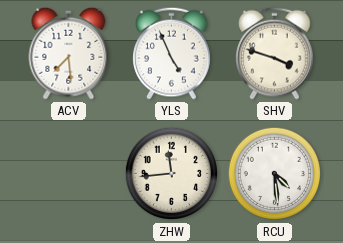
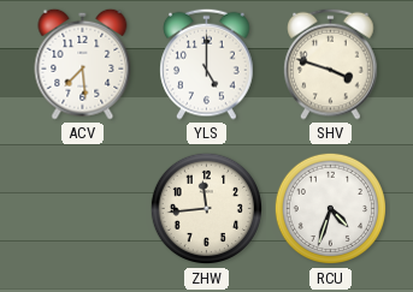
YLS: 4:56 -> 5:00 (207, 64)
RCU: 4:29 -> 4:33 (331, 209)
